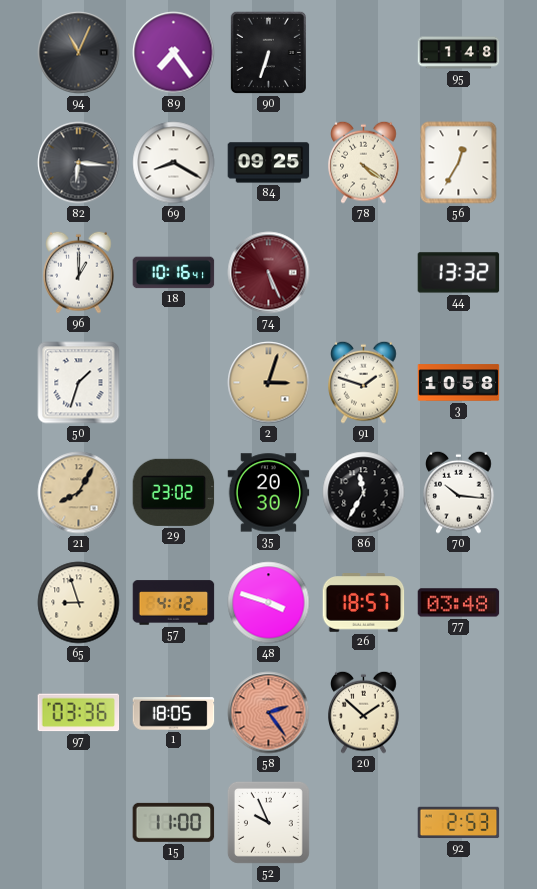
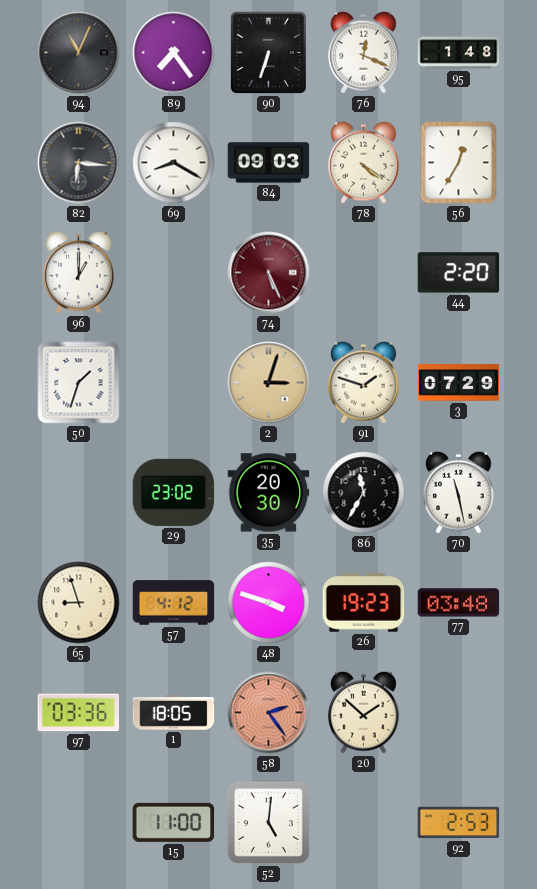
76: none -> 12:19 (364, 52)
84: 09:25 -> 09:03 (269, 163)
18: 10:16 -> none (174, 273)
44: 13:32 -> 2:20 (459, 273)
3: 10:58 -> 07:29 (459, 383)
21: 8:05 -> none (79, 493)
70: 10:16 -> 11:28 (459, 492)
26: 18:57 -> 19:23 (364, 603)
52: 9:56 -> 5:01 (268, 822)
